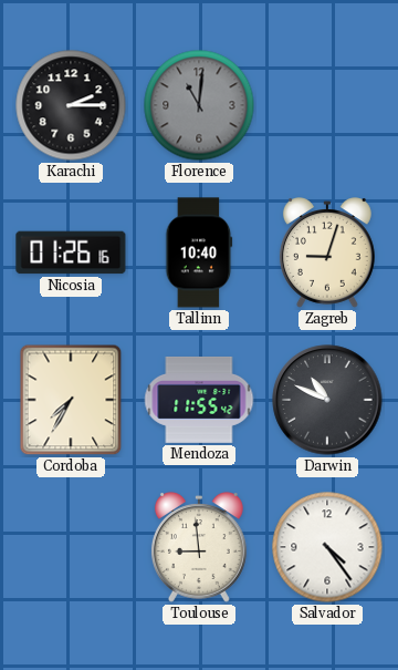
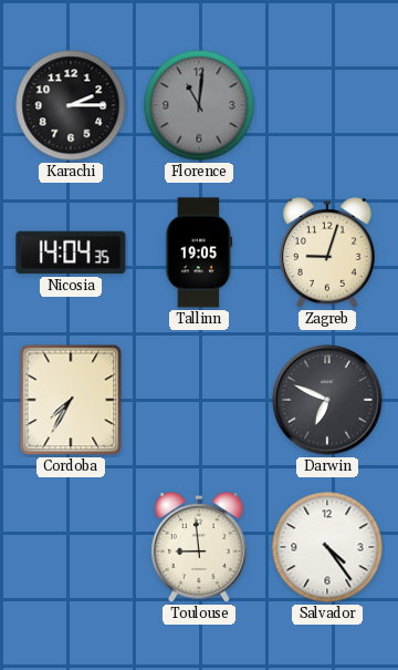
Nicosia: 01:26 -> 14:04 (71, 252)
Tallinn: 10:40 -> 19:05 (199, 252)
Mendoza: 11:55 -> none (199, 400)
Darwin: 10:49 -> 6:49 (327, 400)
